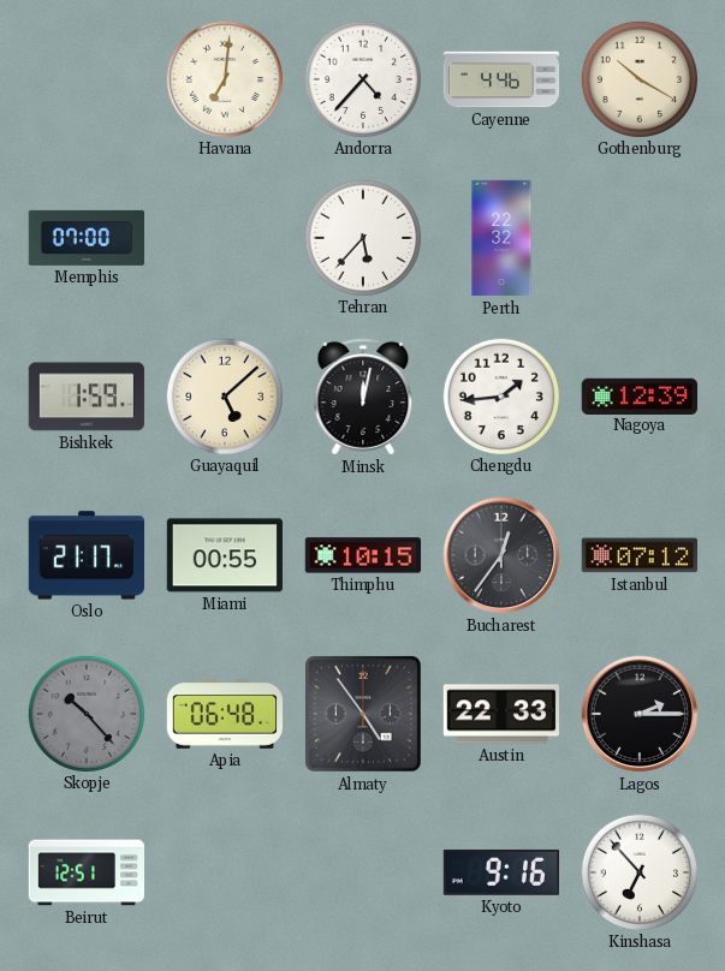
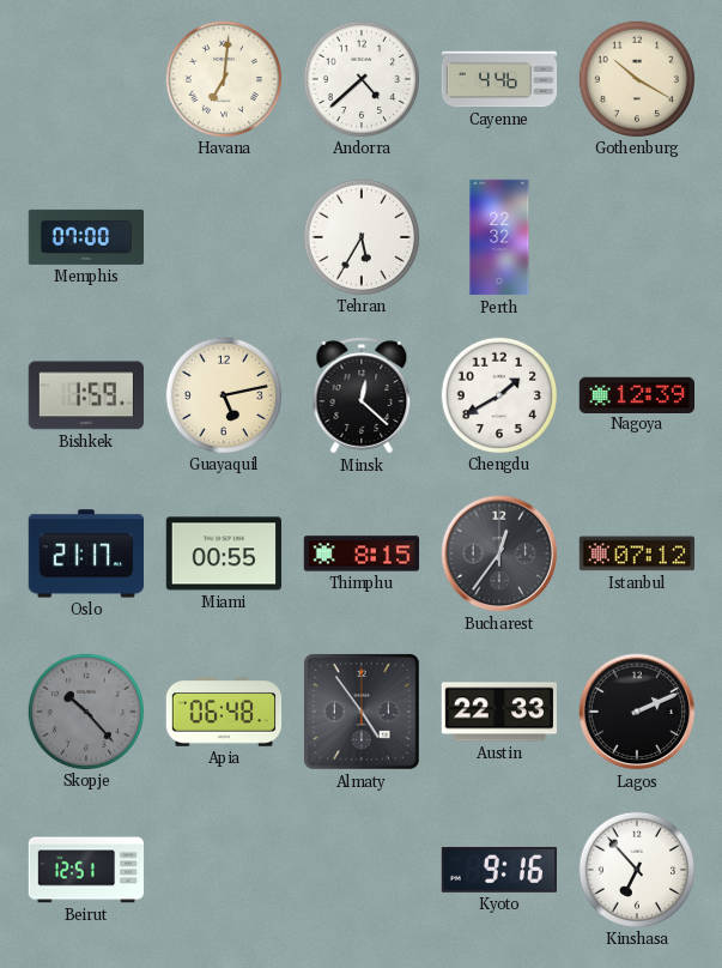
Andorra: 4:37 -> 4:38 (360, 78)
Tehran: 5:37 -> 5:35 (360, 236)
Guayaquil: 5:08 -> 5:13 (223, 394)
Minsk: 12:02 -> 12:22 (362, 395)
Chengdu: 1:44 -> 1:40 (498, 394)
Thimphu: 10:15 -> 8:15 (362, 553)
Lagos: 2:15 -> 2:11 (637, 712)
